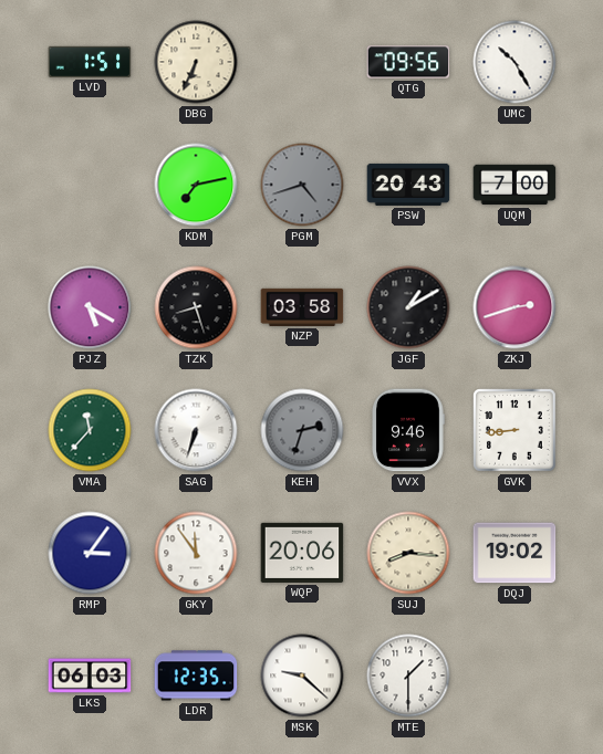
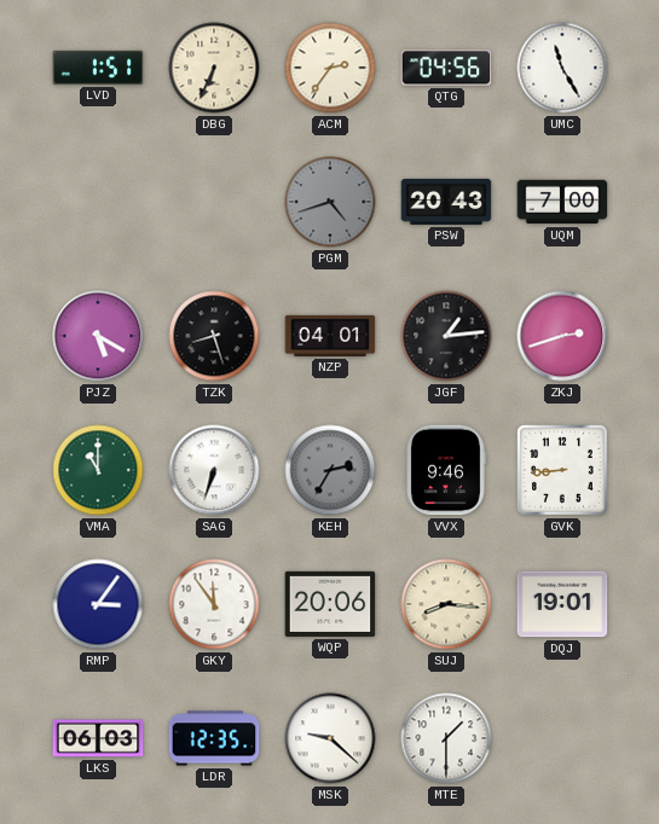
ACM: none -> 2:36 (330, 68)
QTG: 09:56 -> 04:56 (446, 68)
UMC: 10:25 -> 11:25 (562, 68)
KDM: 7:13 -> none (196, 185)
NZP: 03:58 -> 04:01 (330, 336)
JGF: 1:10 -> 1:14 (446, 336)
VMA: 11:37 -> 11:00 (98, 470)
KEH: 2:33 -> 2:35 (330, 470)
DQJ: 19:02 -> 19:01 (562, 604)
